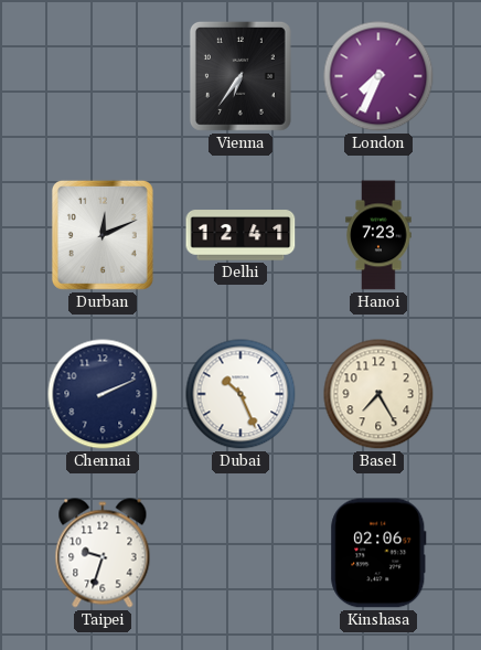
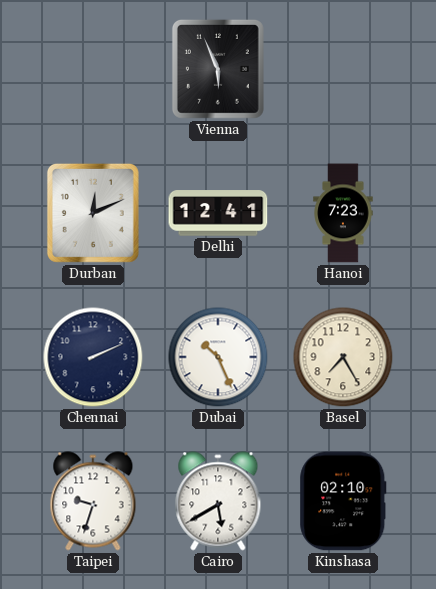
Vienna: 6:36 -> 5:56 (218, 69)
London: 7:34 -> none (378, 76)
Cairo: none -> 5:40 (218, 501)
Kinshasa: 02:06 -> 02:10 (343, 501)
